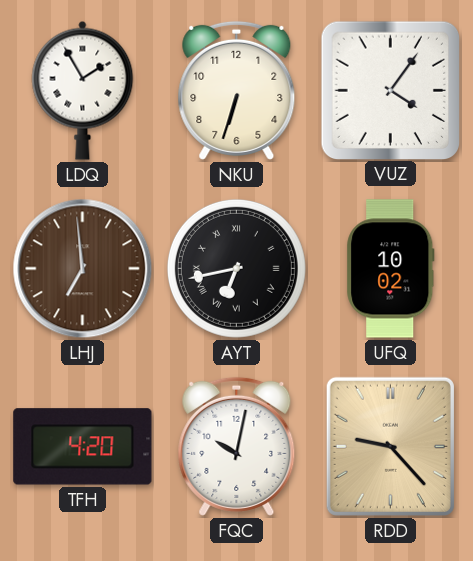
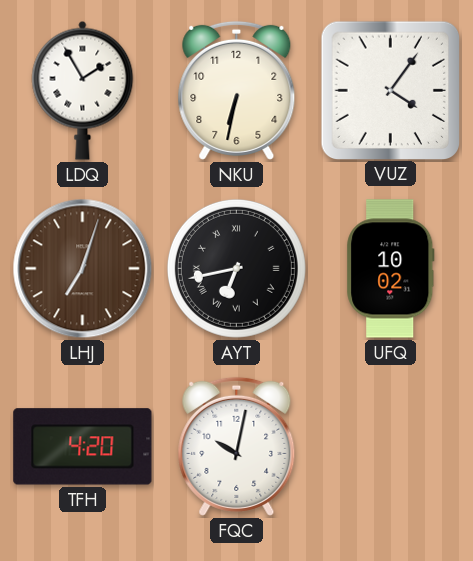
NKU: 6:33 -> 6:32 (237, 90)
LHJ: 6:59 -> 7:03 (83, 269)
RDD: 9:23 -> none (390, 446)
